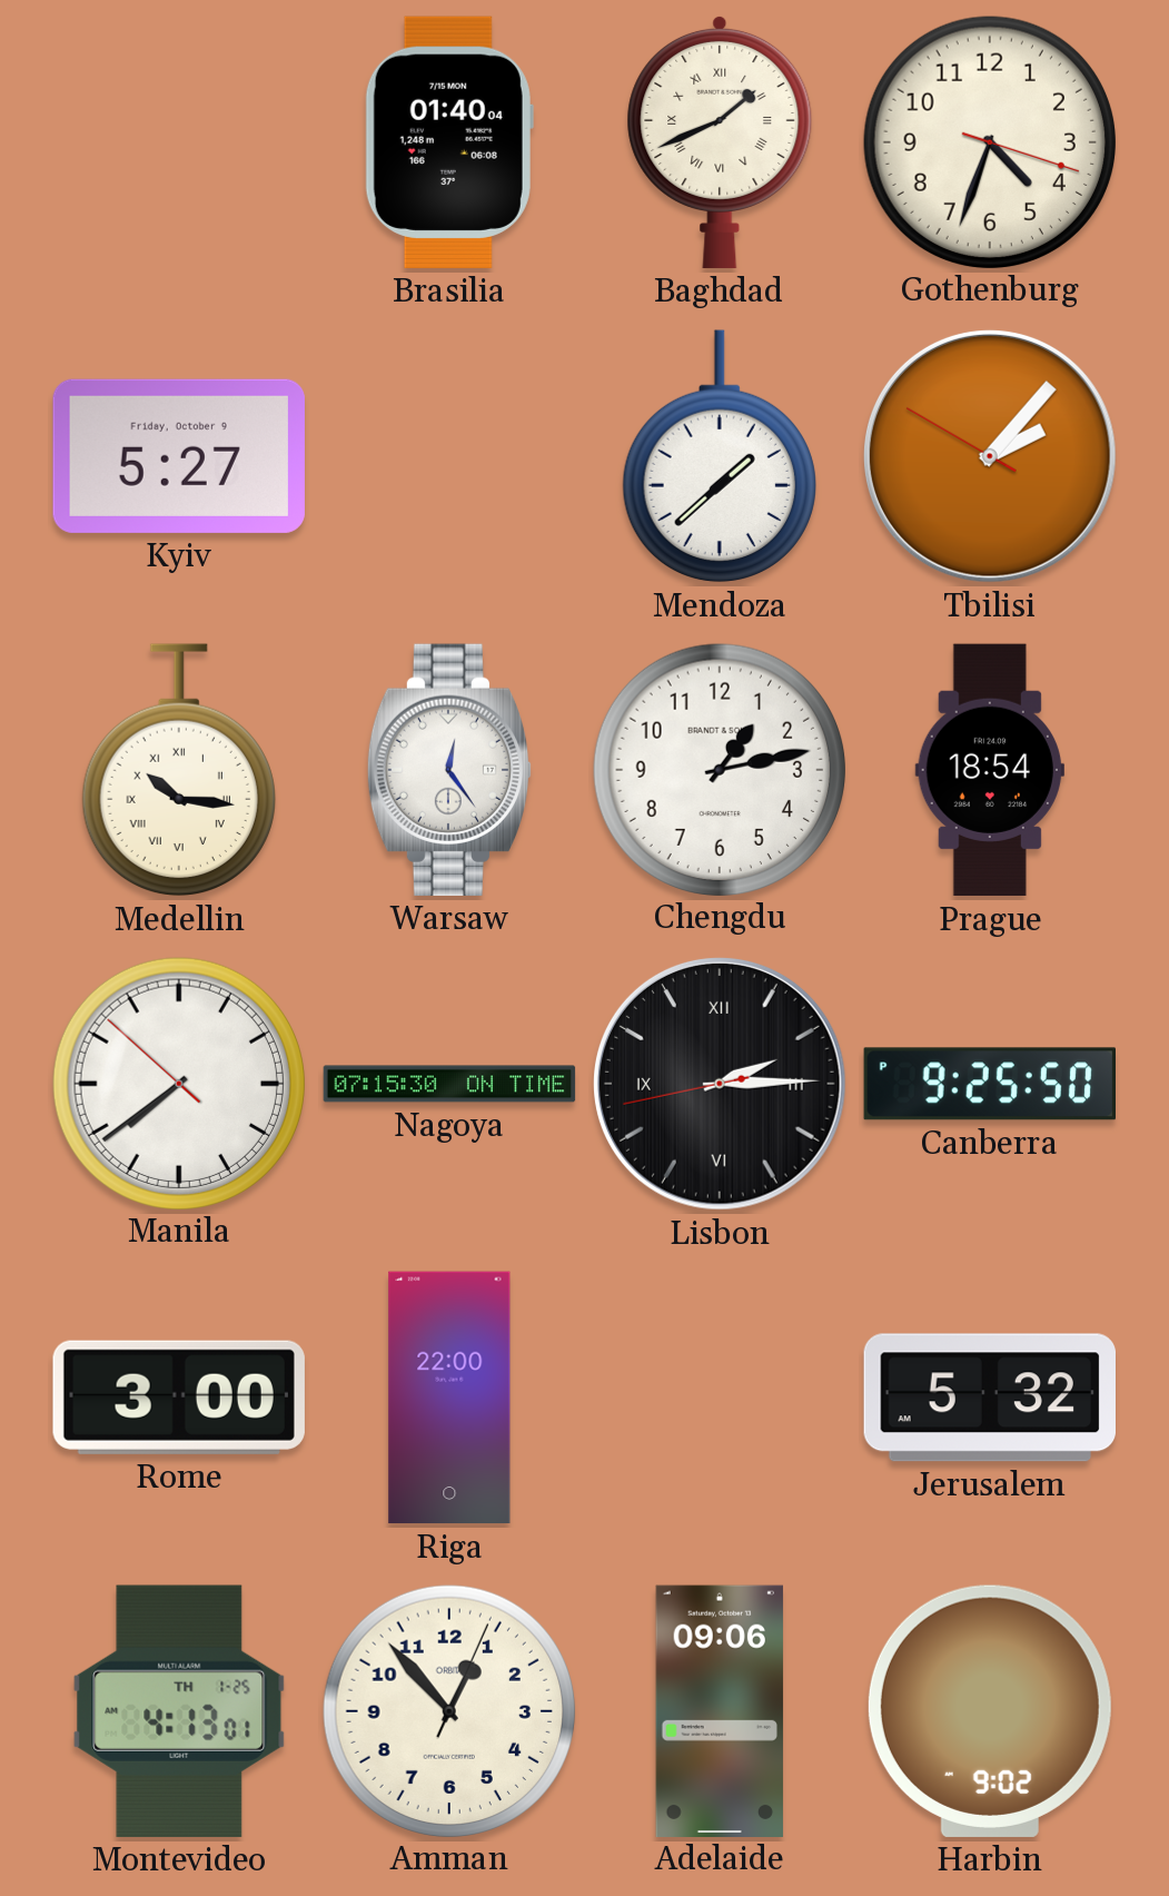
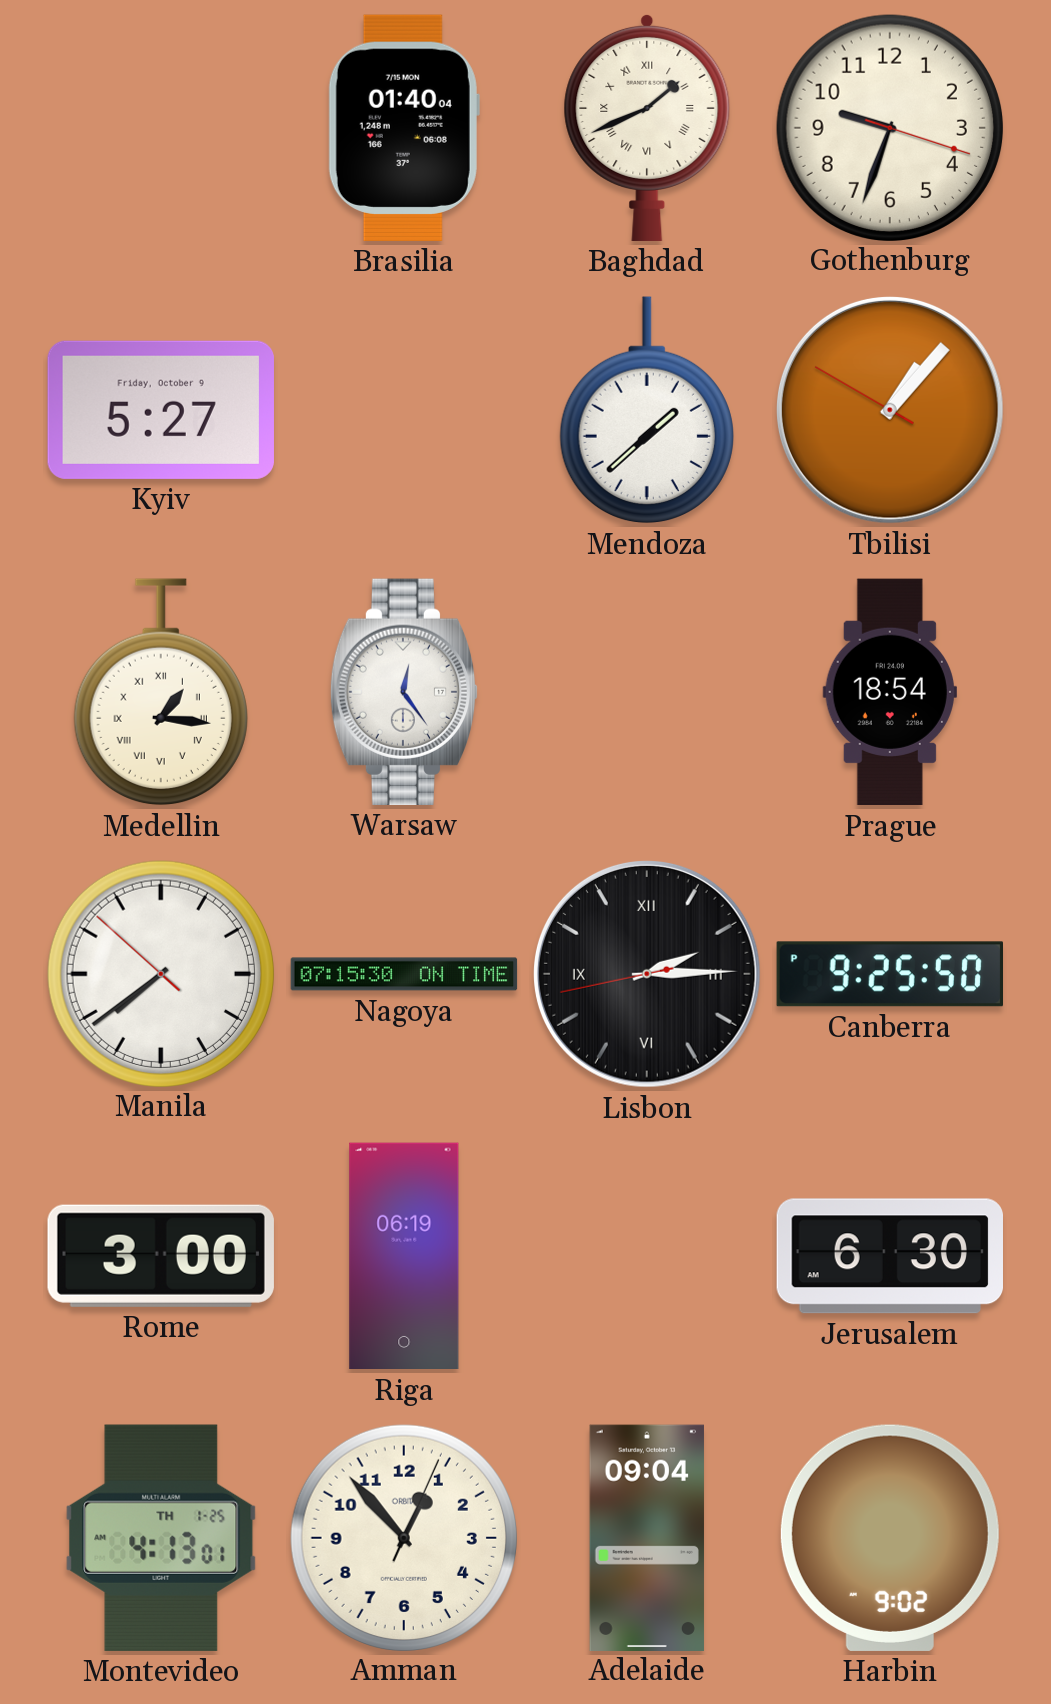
Gothenburg: 4:33 -> 9:33 (889, 127)
Tbilisi: 2:06 -> 1:06 (890, 410)
Medellin: 10:16 -> 1:16 (161, 692)
Chengdu: 1:13 -> none (719, 769)
Riga: 22:00 -> 06:19 (404, 1256)
Jerusalem: 5:32 -> 6:30 (889, 1256)
Adelaide: 09:06 -> 09:04 (647, 1537)
